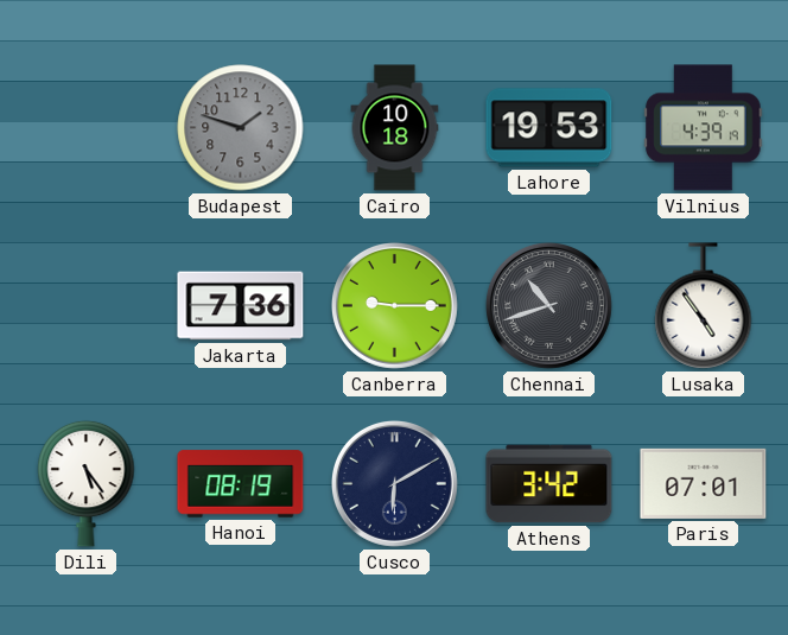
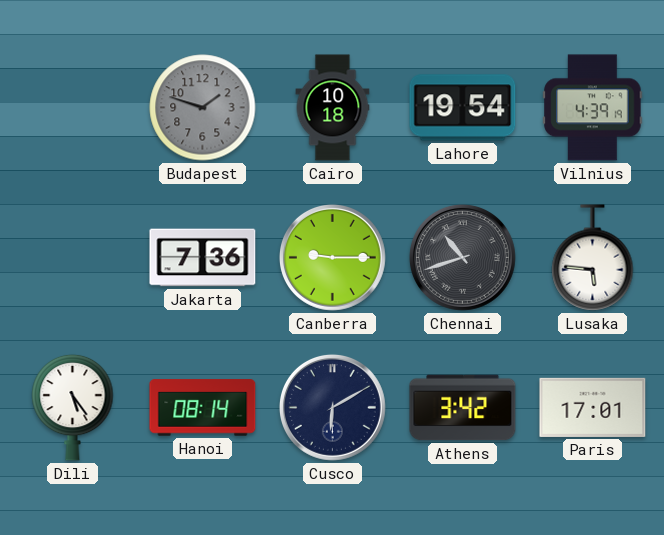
Lahore: 19:53 -> 19:54 (463, 108)
Lusaka: 4:54 -> 5:46 (593, 258)
Hanoi: 08:19 -> 08:14 (203, 408)
Paris: 07:01 -> 17:01 (593, 407)
